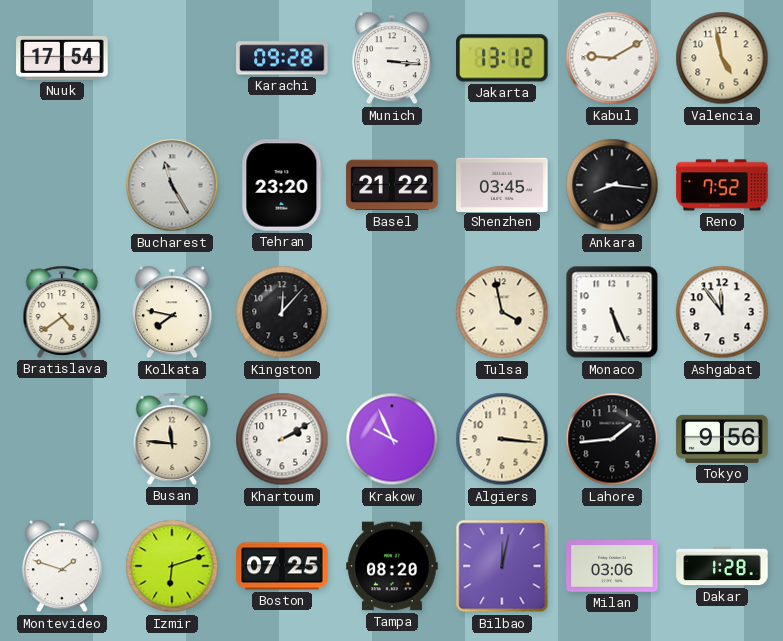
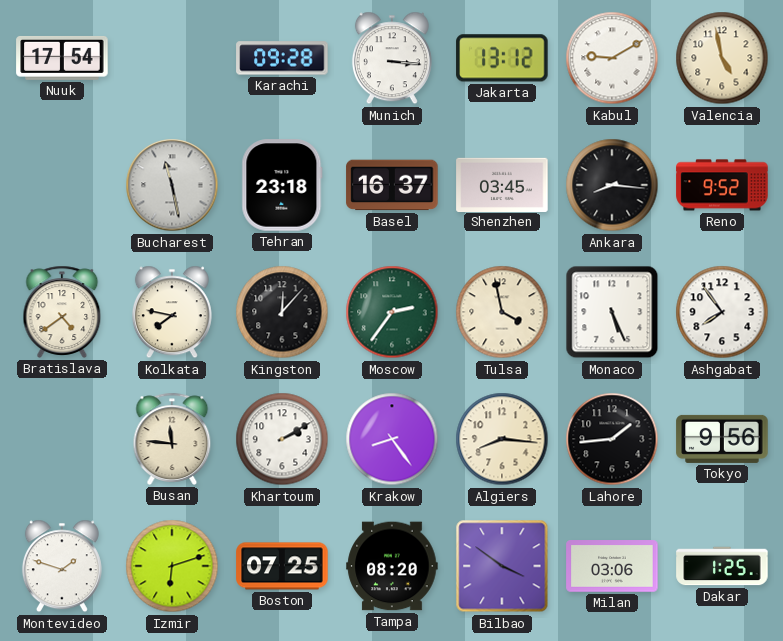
Bucharest: 11:25 -> 11:28 (172, 185)
Tehran: 23:20 -> 23:18 (282, 185)
Basel: 21:22 -> 16:37 (392, 185)
Reno: 7:52 -> 9:52 (722, 185)
Moscow: none -> 2:36 (392, 312)
Ashgabat: 11:54 -> 7:54 (722, 312)
Krakow: 9:56 -> 8:24 (392, 439)
Algiers: 3:16 -> 8:16 (502, 439)
Bilbao: 12:02 -> 3:51 (502, 566)
Dakar: 1:28 -> 1:25 (722, 566)
